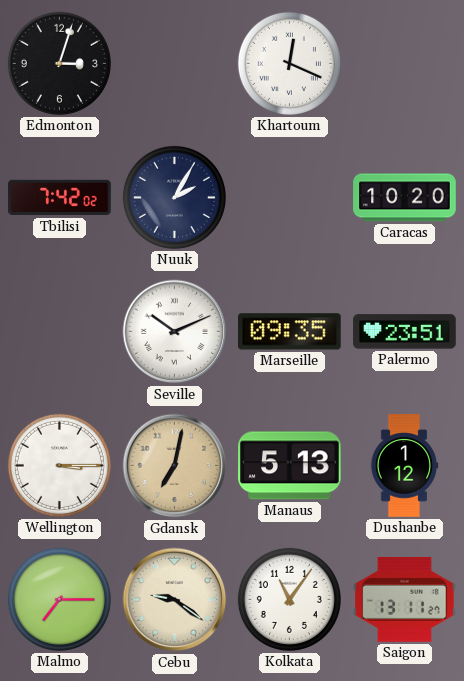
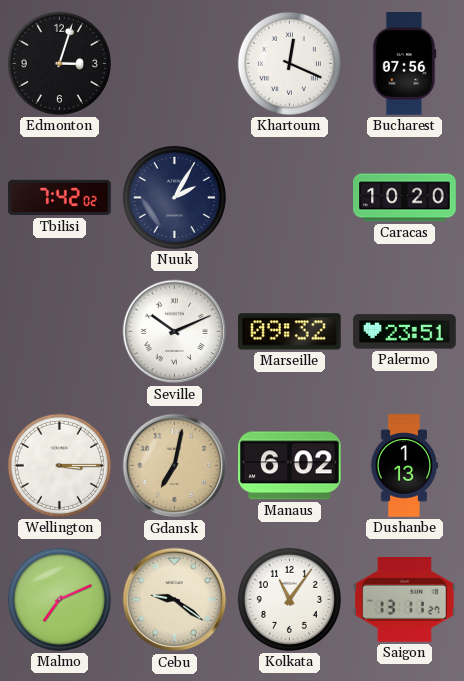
Bucharest: none -> 07:56 (404, 64)
Marseille: 09:35 -> 09:32 (290, 332)
Manaus: 5:13 -> 6:02 (290, 466)
Dushanbe: 1:12 -> 1:13 (404, 466)
Malmo: 7:15 -> 7:11 (59, 599)
